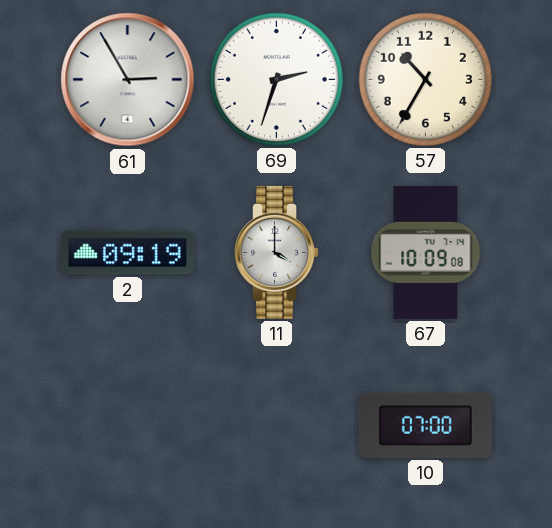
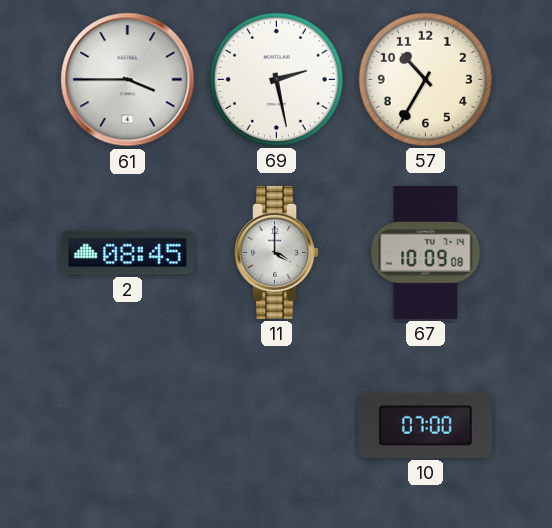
61: 2:55 -> 3:45 (128, 80)
69: 2:33 -> 2:28 (276, 79)
2: 09:19 -> 08:45 (127, 253)
